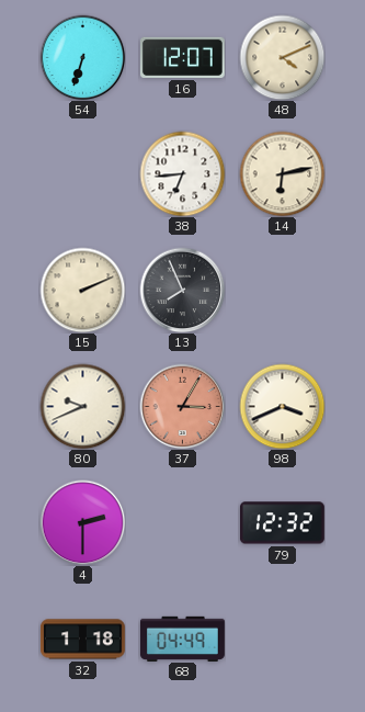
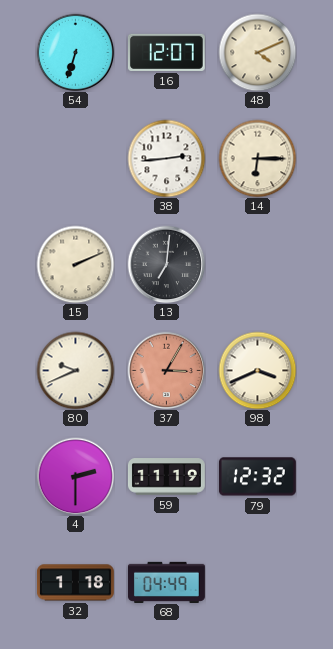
38: 6:44 -> 2:44 (166, 158)
14: 6:13 -> 6:15 (257, 158)
13: 7:56 -> 7:01 (166, 264)
59: none -> 11:19 (166, 477)
